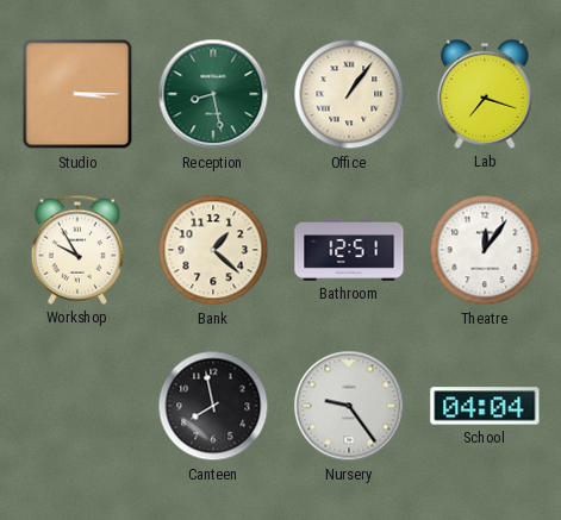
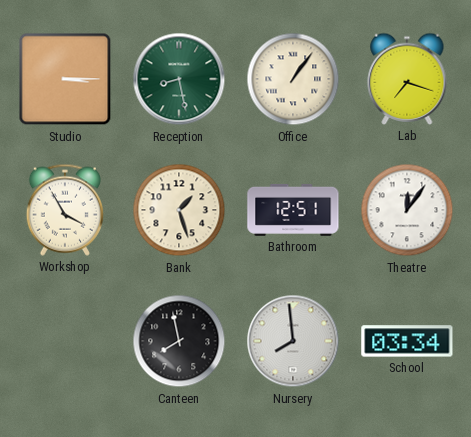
Workshop: 9:55 -> 3:55 (65, 210)
Bank: 1:22 -> 1:27 (179, 210)
Nursery: 9:24 -> 7:59 (293, 341)
School: 04:04 -> 03:34 (407, 341)
